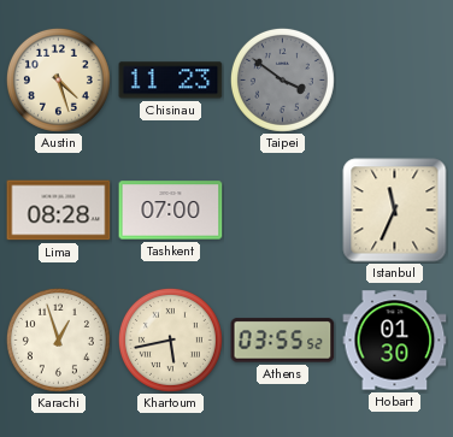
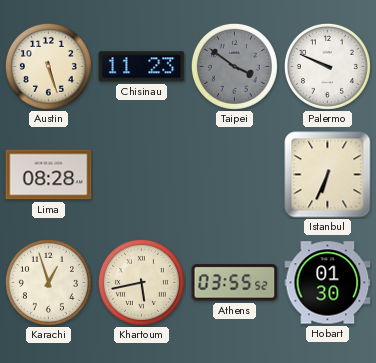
Austin: 4:27 -> 5:27 (48, 66)
Palermo: none -> 9:49 (327, 66)
Tashkent: 07:00 -> none (171, 211)
Istanbul: 11:34 -> 6:34 (328, 175)
